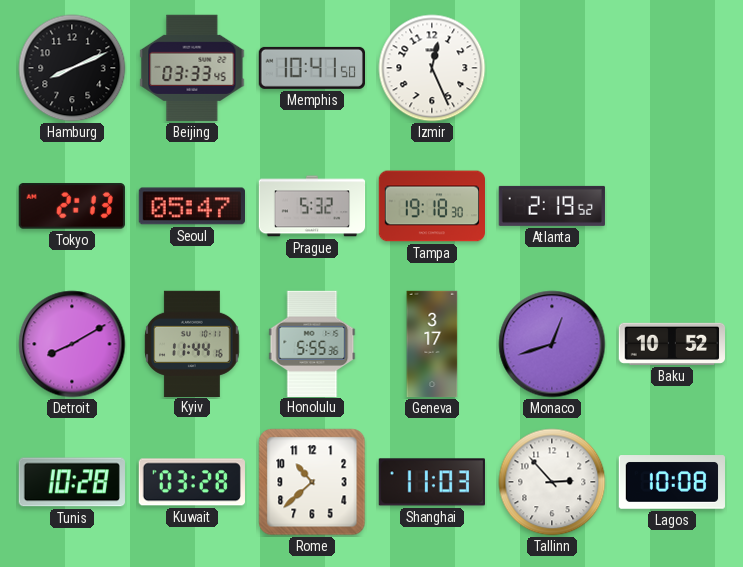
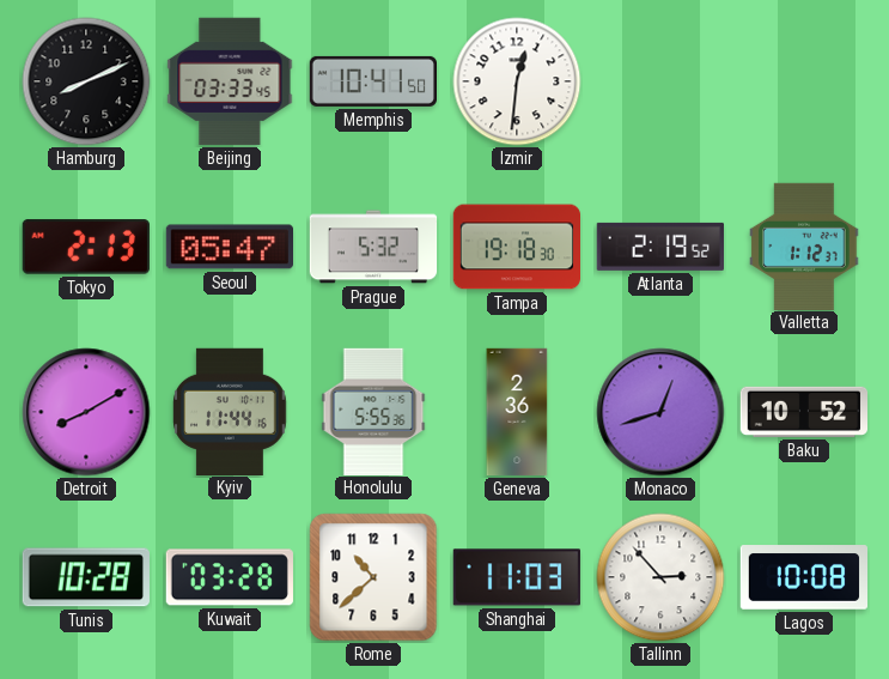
Izmir: 12:26 -> 12:31 (517, 81)
Valletta: none -> 1:12 (804, 245)
Geneva: 3:17 -> 2:36 (517, 412)
